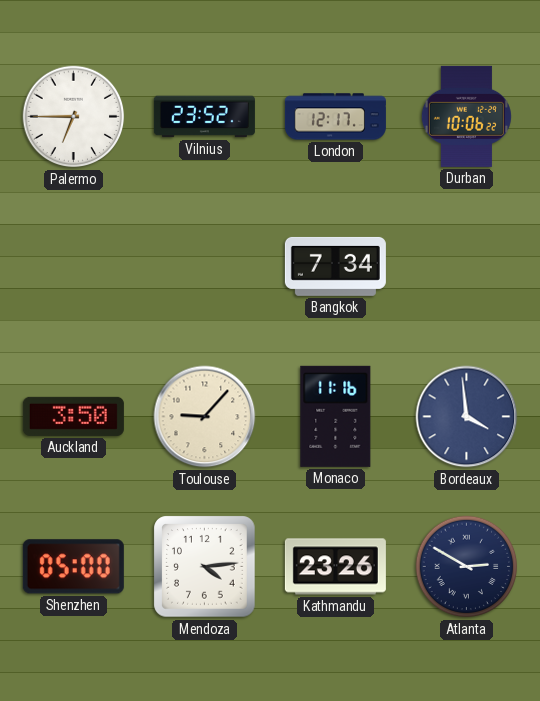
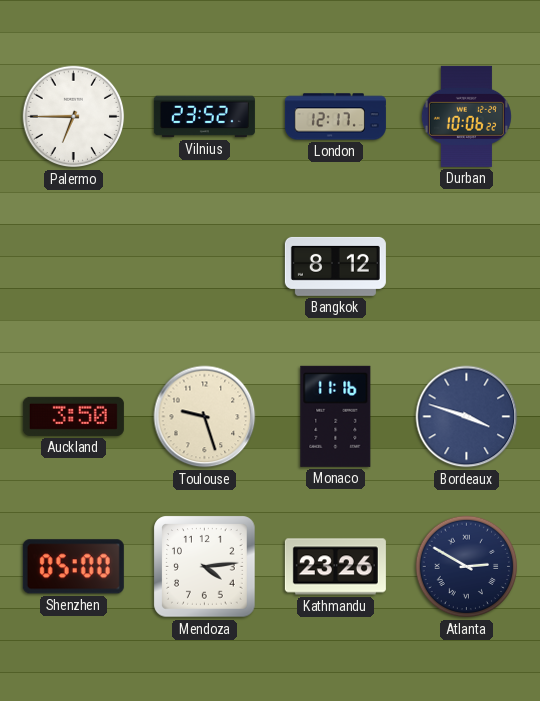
Bangkok: 7:34 -> 8:12 (335, 266)
Toulouse: 9:07 -> 9:27 (205, 417)
Bordeaux: 3:59 -> 3:48 (467, 417)
